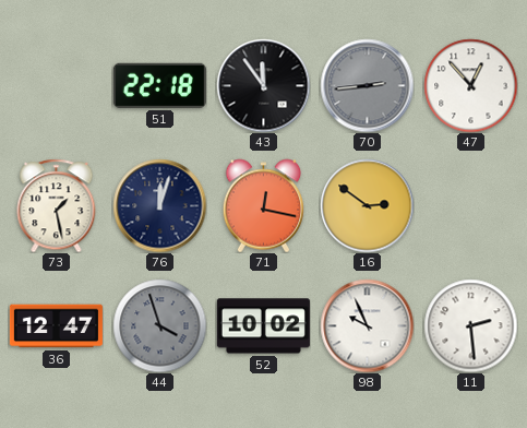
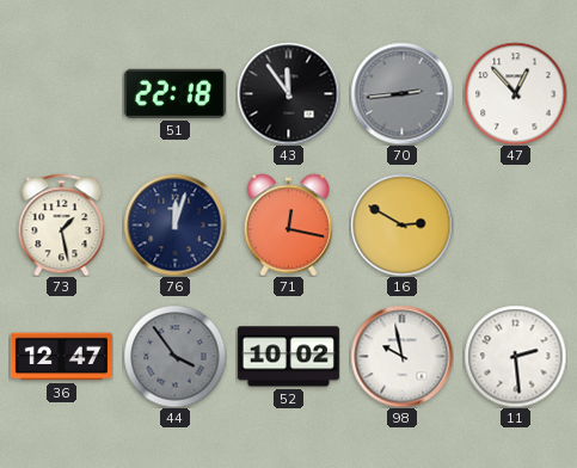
16: 2:51 -> 2:50 (401, 224)
44: 3:57 -> 3:54 (174, 356)
98: 9:56 -> 9:58 (401, 356)
